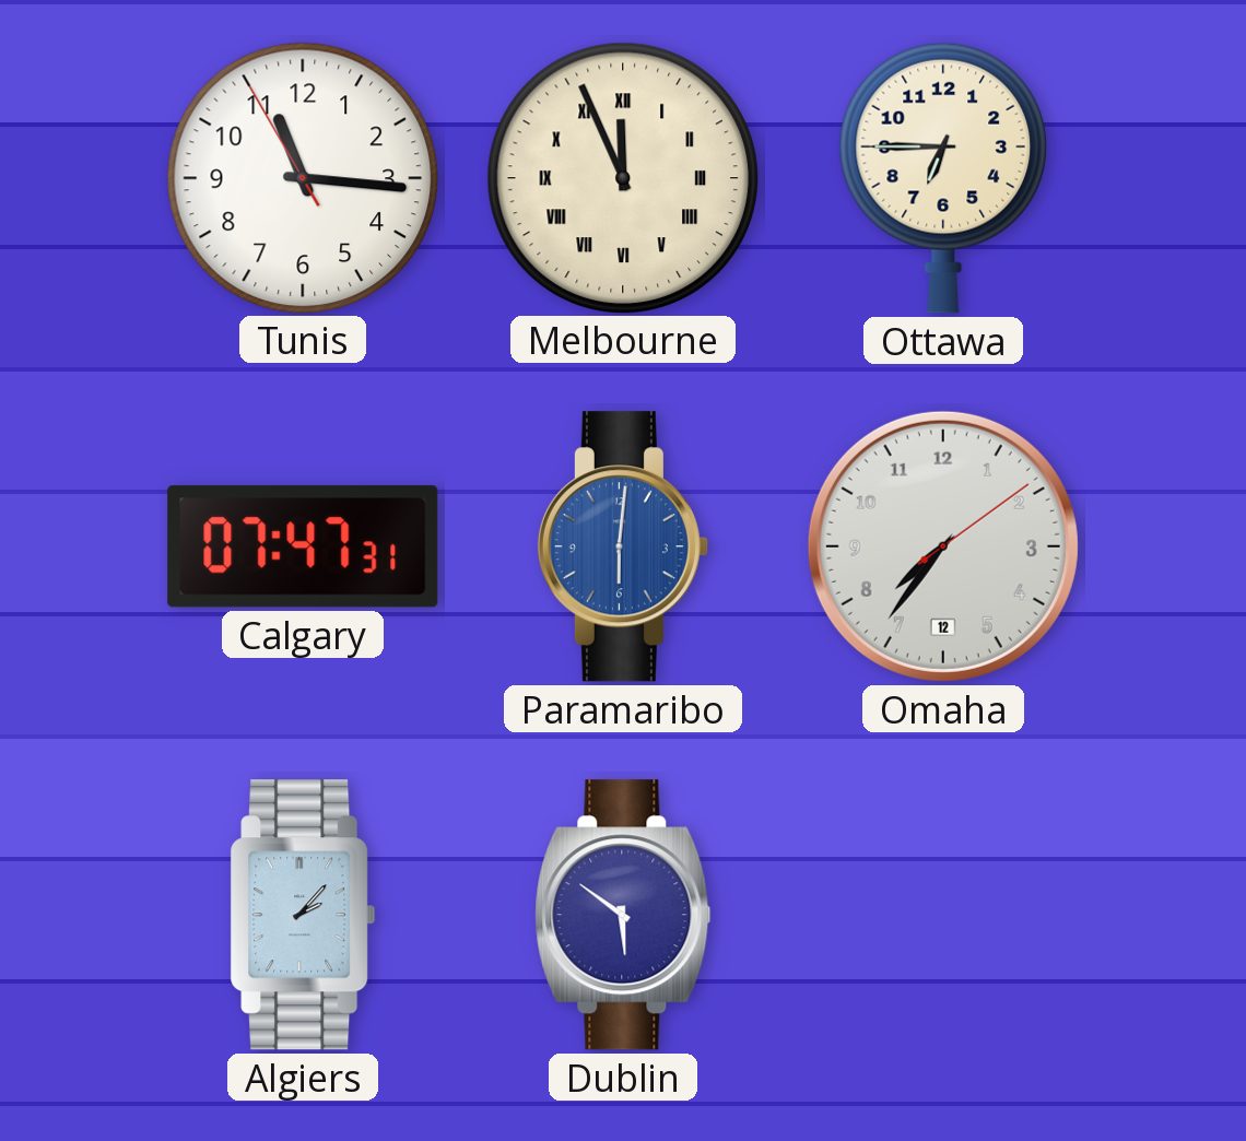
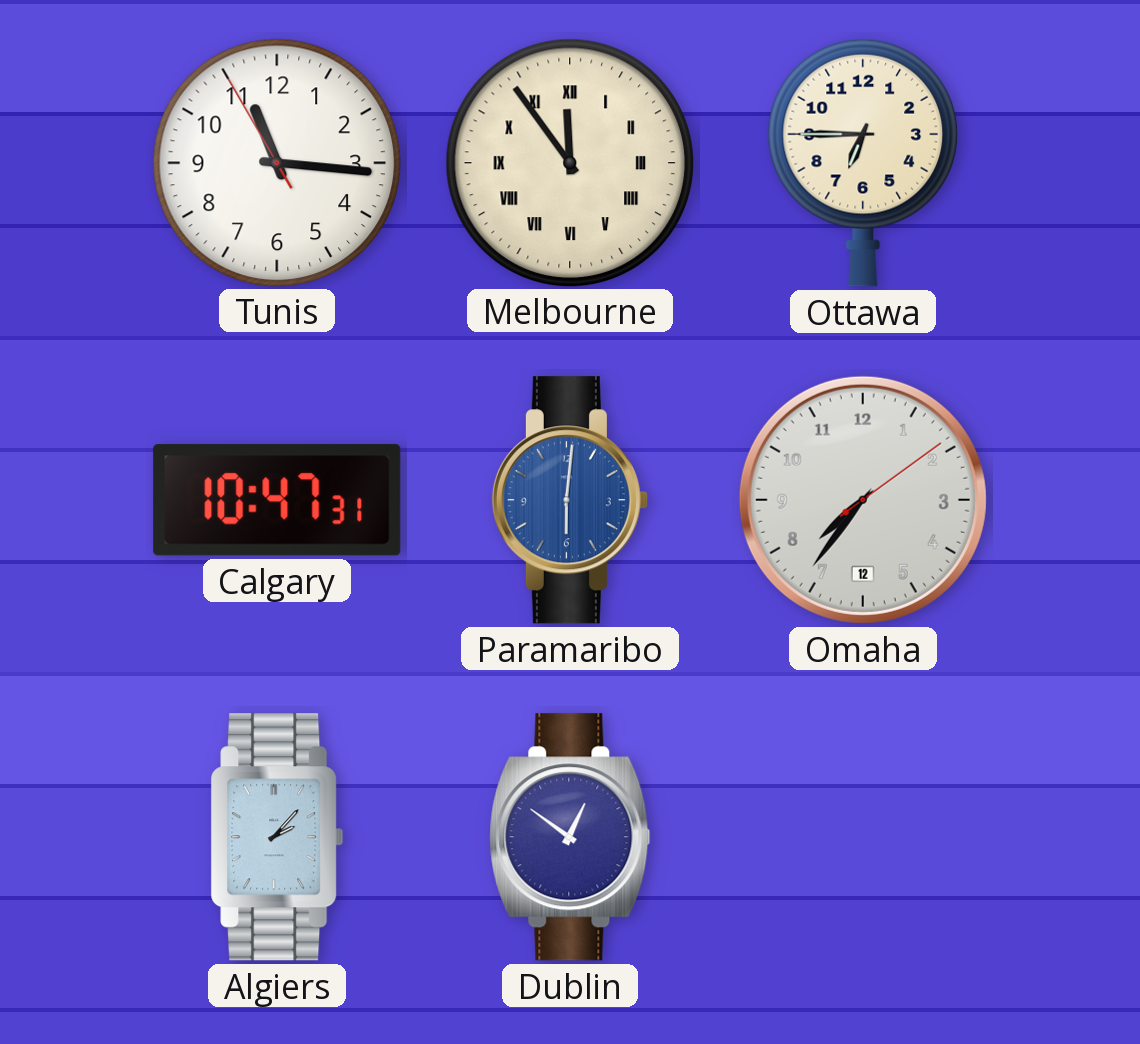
Melbourne: 11:56 -> 11:54 (569, 162)
Calgary: 07:47 -> 10:47 (277, 500)
Dublin: 5:51 -> 12:51 (570, 837)
